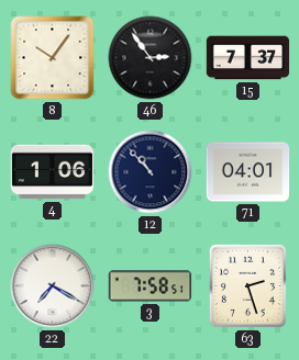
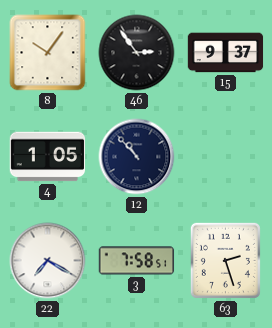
15: 7:37 -> 9:37 (226, 53)
4: 1:06 -> 1:05 (48, 157)
71: 04:01 -> none (248, 172)
